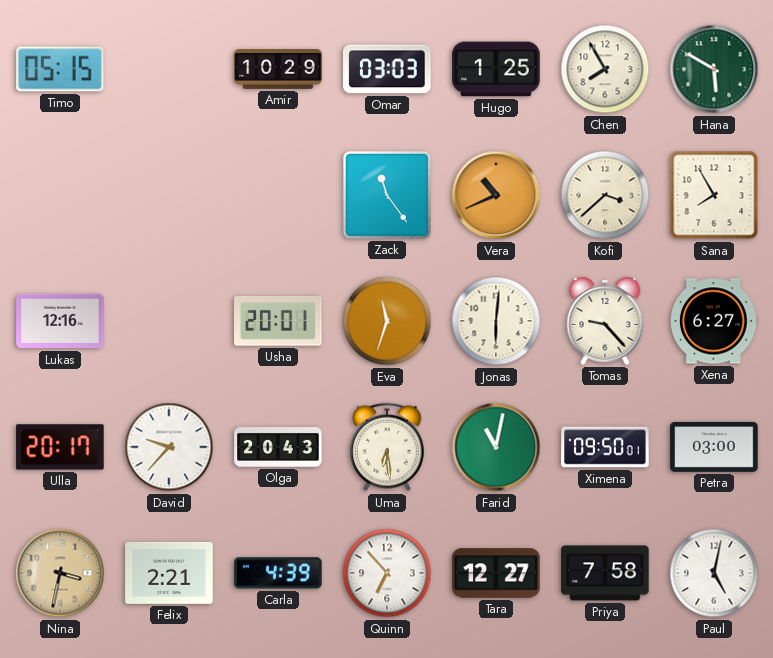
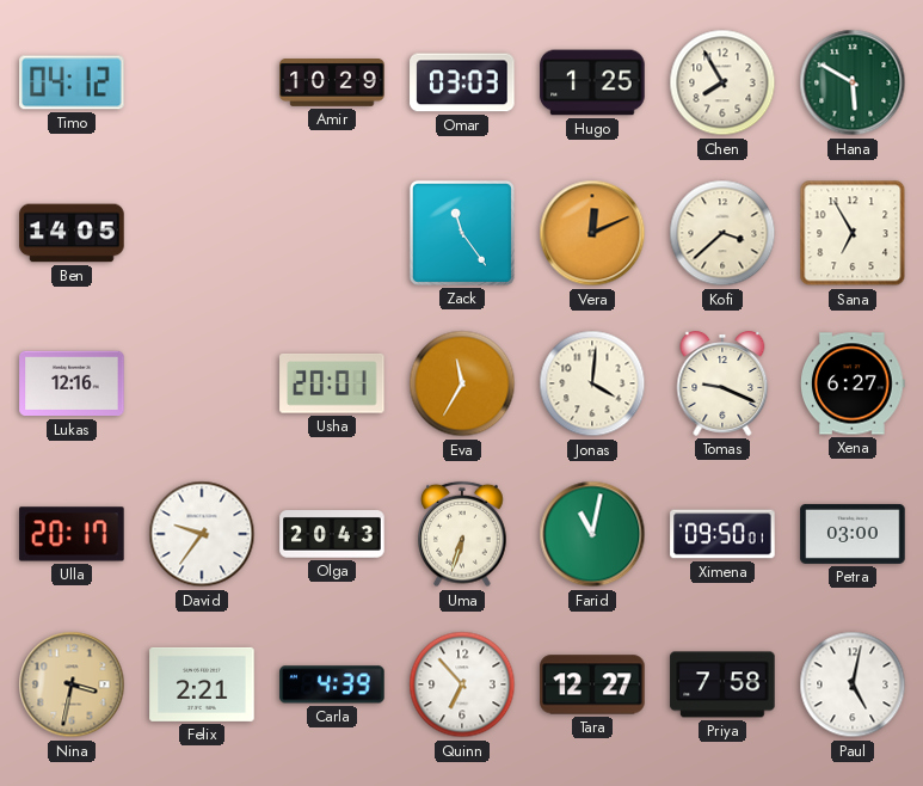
Timo: 05:15 -> 04:12 (72, 82)
Ben: none -> 14:05 (72, 233)
Vera: 10:41 -> 12:11 (592, 233)
Sana: 7:55 -> 6:55 (853, 233)
Eva: 11:33 -> 11:35 (462, 383)
Jonas: 6:01 -> 4:01 (592, 383)
Tomas: 9:23 -> 9:19 (722, 385)
David: 9:37 -> 9:36 (202, 534)
Uma: 6:29 -> 6:33 (462, 534)
